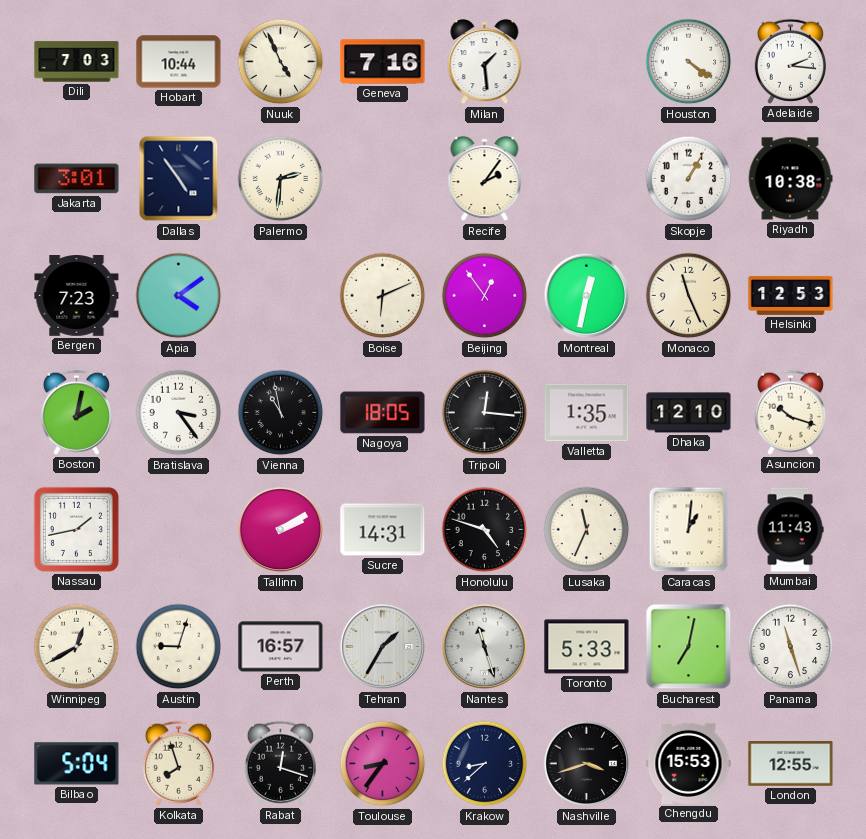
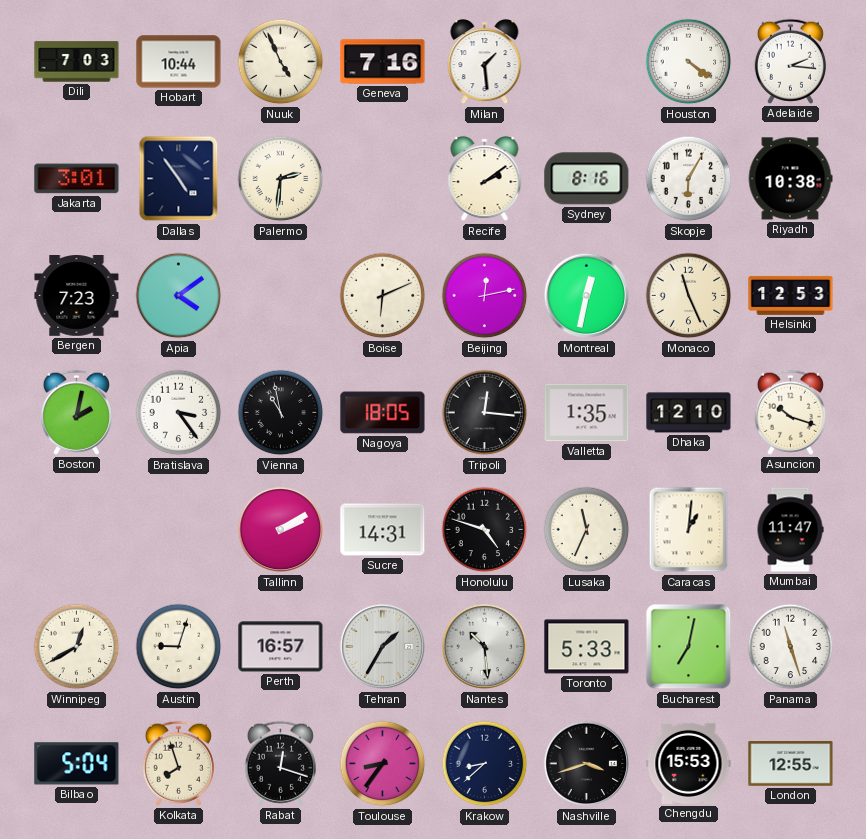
Recife: 2:06 -> 2:09 (485, 179)
Sydney: none -> 8:16 (587, 179)
Skopje: 1:05 -> 6:05 (689, 179)
Beijing: 12:54 -> 12:13 (485, 296)
Nassau: 1:43 -> none (76, 529)
Mumbai: 11:43 -> 11:47 (790, 530)
Nantes: 11:27 -> 10:29 (485, 647)
